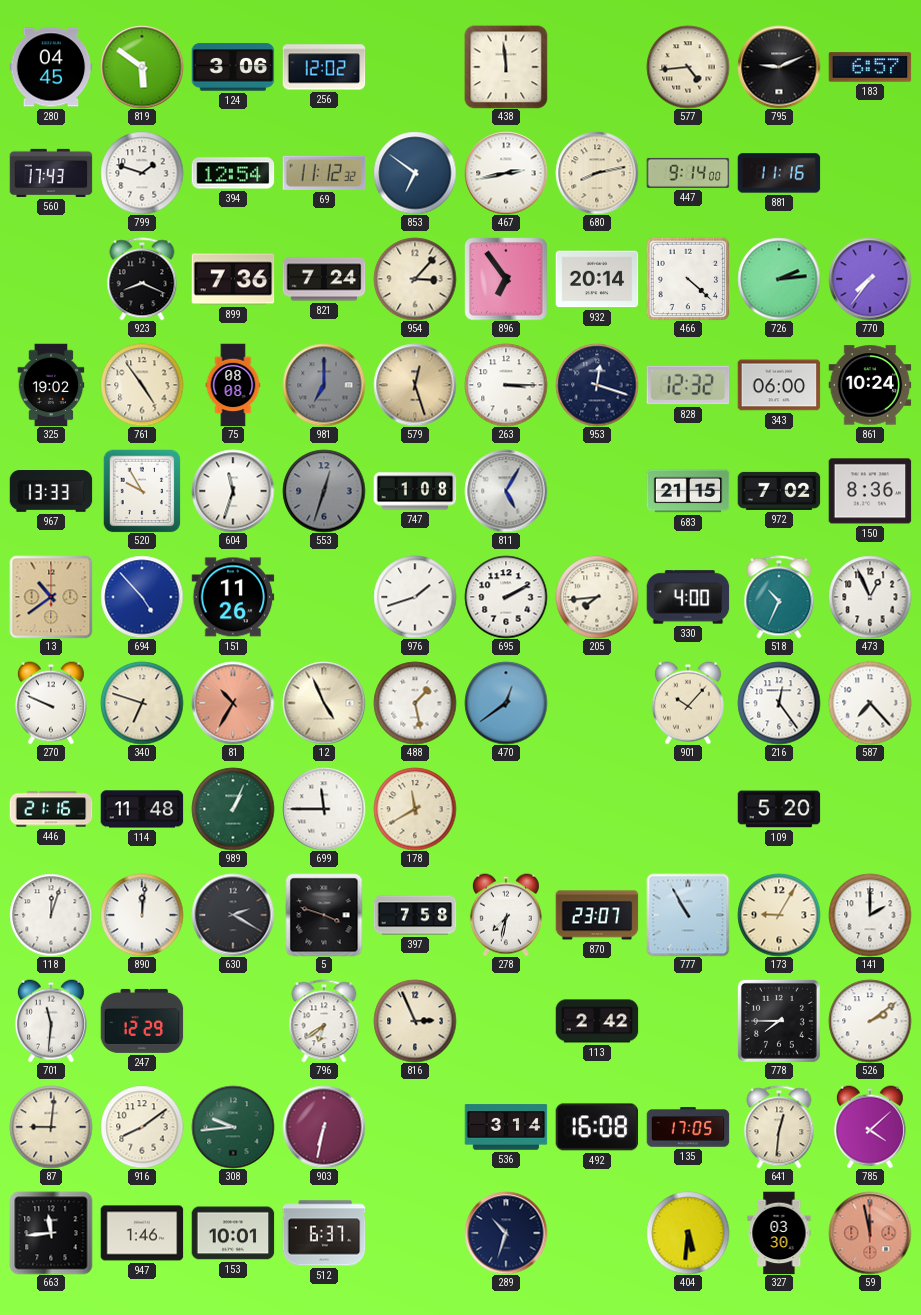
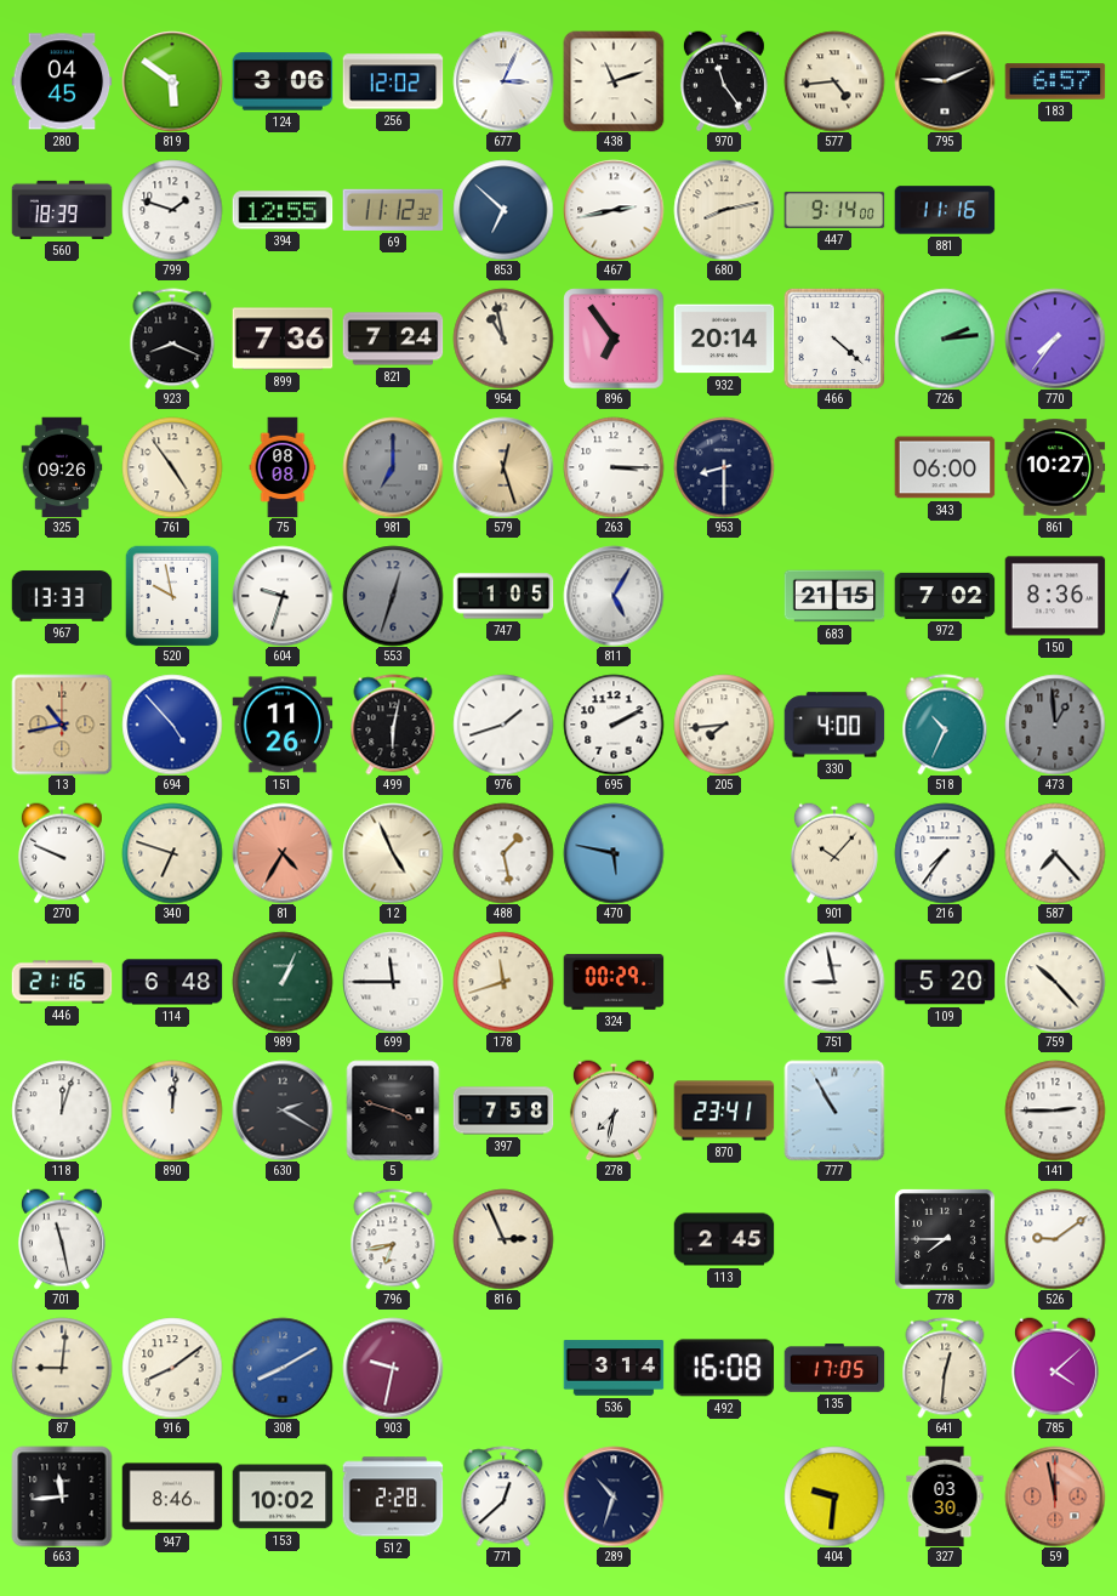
677: none -> 3:04 (503, 81)
438: 11:59 -> 11:12 (614, 81)
970: none -> 11:24 (724, 81)
560: 17:43 -> 18:39 (62, 210)
394: 12:54 -> 12:55 (283, 210)
853: 6:51 -> 6:52 (503, 210)
954: 3:07 -> 10:58 (503, 339)
325: 19:02 -> 09:26 (62, 467)
953: 12:18 -> 8:30 (724, 467)
828: 12:32 -> none (688, 385)
861: 10:24 -> 10:27 (1055, 467)
520: 9:55 -> 9:58 (172, 596)
604: 11:33 -> 9:33 (283, 596)
747: 1:08 -> 1:05 (503, 596)
13: 10:39 -> 10:43 (62, 725)
499: none -> 6:02 (393, 725)
473: 12:56 -> 12:59 (1055, 725)
473 dial: white -> grey (1055, 725)
81: 10:35 -> 4:35 (283, 853)
470: 12:39 -> 5:47 (614, 853)
216: 12:24 -> 7:36 (945, 853)
114: 11:48 -> 6:48 (172, 982)
178: 11:40 -> 11:42 (503, 982)
324: none -> 00:29 (614, 982)
751: none -> 8:58 (834, 982)
759: none -> 10:23 (1055, 982)
870: 23:07 -> 23:41 (724, 1111)
173: 9:05 -> none (779, 915)
141: 2:00 -> 2:45 (1055, 1111)
701: 11:31 -> 11:28 (62, 1239)
247: 12:29 -> none (142, 1021)
796: 6:39 -> 6:43 (393, 1239)
113: 2:42 -> 2:45 (724, 1239)
526: 2:09 -> 9:09 (1055, 1239)
308: 9:44 -> 8:10 (283, 1368)
308 dial: green -> blue (283, 1368)
903: 6:32 -> 9:32 (393, 1368)
947: 1:46 -> 8:46 (172, 1496)
153: 10:01 -> 10:02 (283, 1496)
512: 6:37 -> 2:28 (393, 1496)
771: none -> 12:38 (503, 1496)
404: 5:31 -> 9:31 (834, 1496)
